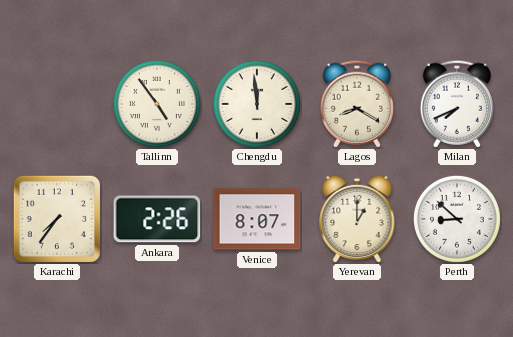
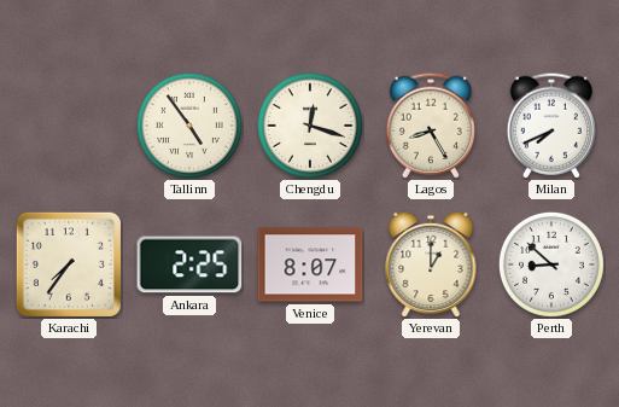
Chengdu: 11:59 -> 12:18 (310, 126)
Lagos: 8:20 -> 8:25 (431, 126)
Ankara: 2:26 -> 2:25 (189, 264)
